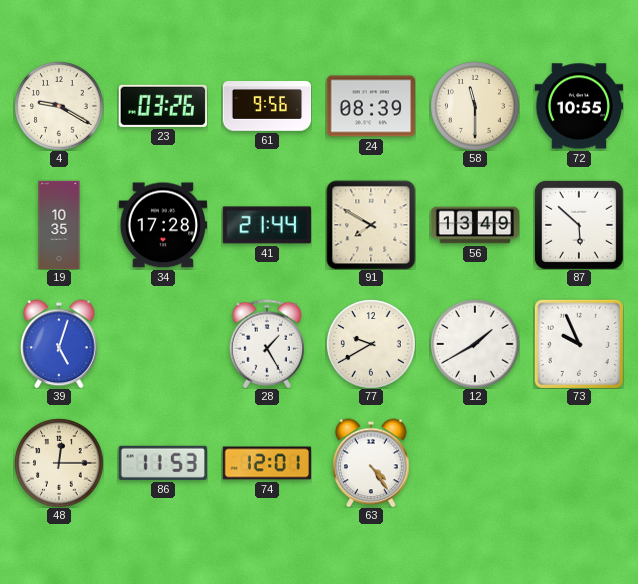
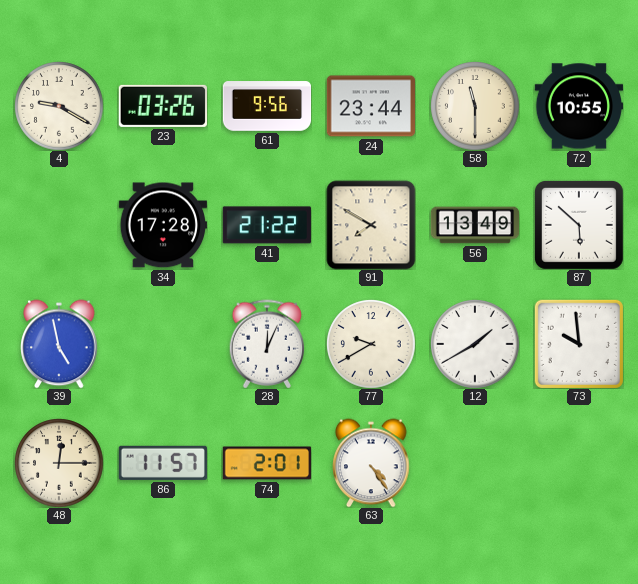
24: 08:39 -> 23:44 (370, 106)
19: 10:35 -> none (59, 225)
41: 21:44 -> 21:22 (267, 225)
39: 5:03 -> 4:58 (59, 344)
28: 1:25 -> 12:04 (267, 344)
73: 9:56 -> 9:59 (579, 344)
86: 11:53 -> 11:57 (163, 463)
74: 12:01 -> 2:01 (267, 463)
